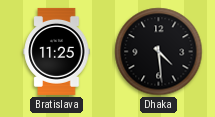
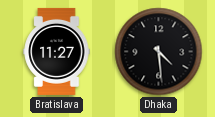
Bratislava: 11:25 -> 11:27 (57, 51)
